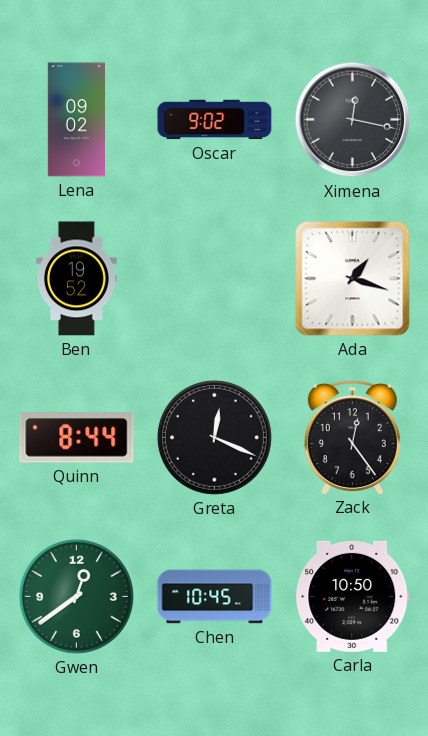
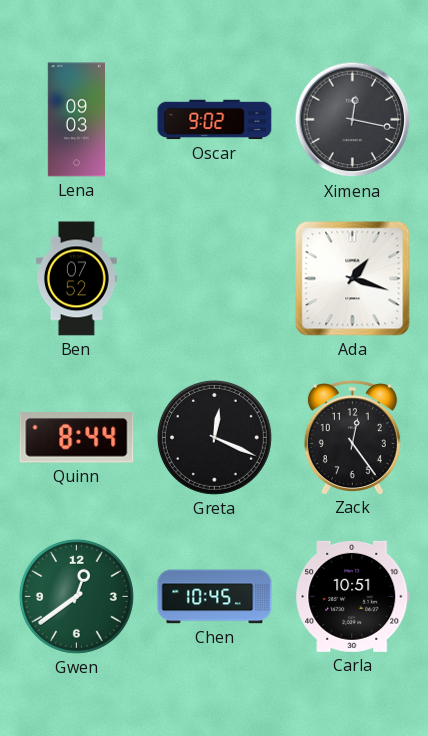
Lena: 09:02 -> 09:03 (76, 120)
Ben: 19:52 -> 07:52 (76, 279)
Carla: 10:50 -> 10:51 (353, 596)
